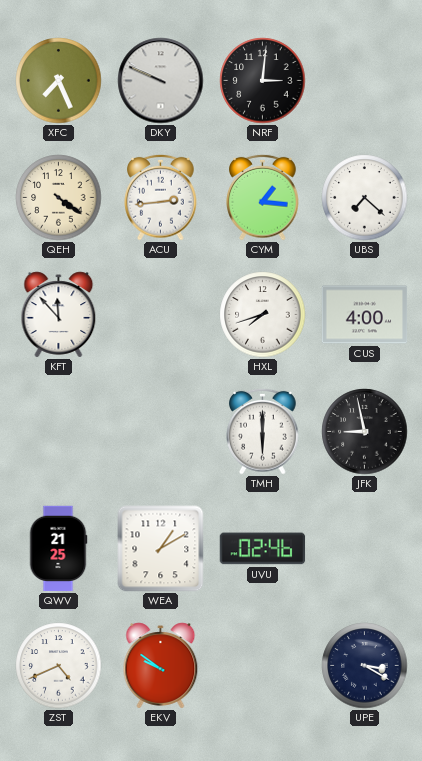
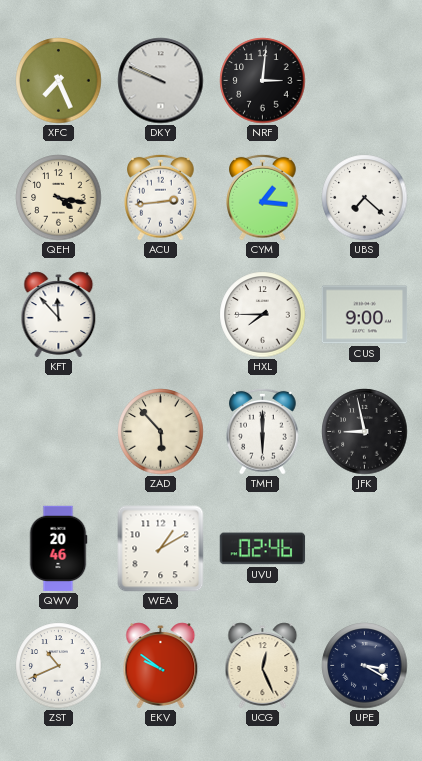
QEH: 4:21 -> 4:17 (59, 198)
HXL: 7:42 -> 7:45 (263, 315)
CUS: 4:00 -> 9:00 (365, 315)
ZAD: none -> 5:53 (161, 432)
QWV: 21:25 -> 20:46 (58, 549)
ZST: 4:41 -> 10:41 (59, 666)
UCG: none -> 12:26 (263, 666)
